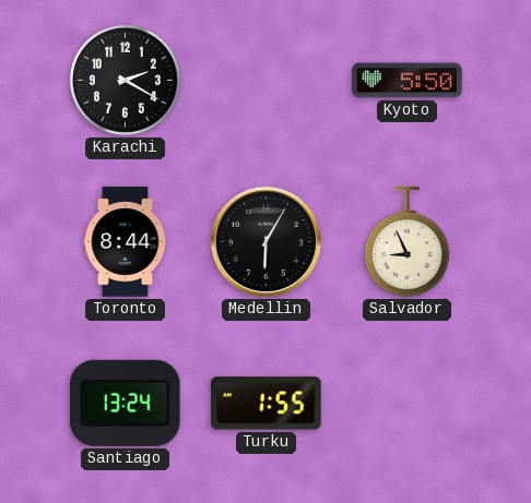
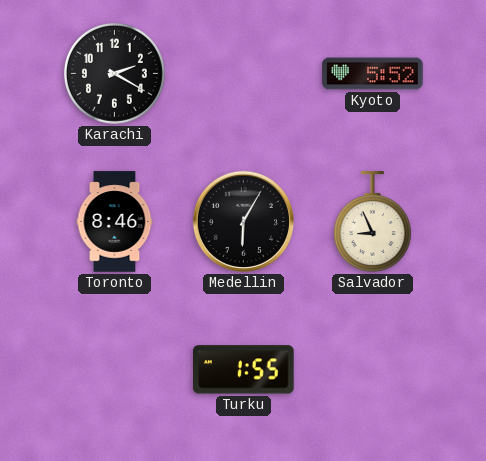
Kyoto: 5:50 -> 5:52 (373, 74)
Toronto: 8:44 -> 8:46 (115, 222)
Santiago: 13:24 -> none (125, 403)
